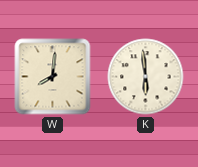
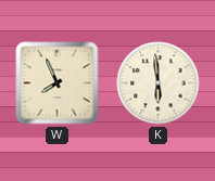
W: 8:01 -> 7:56 (58, 83)
